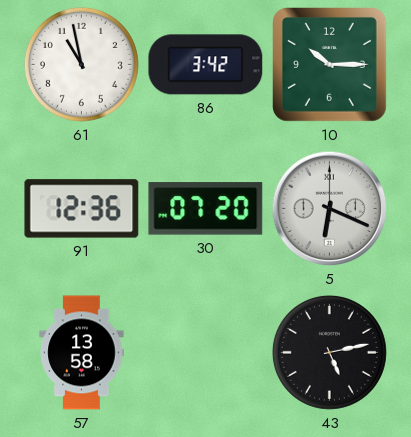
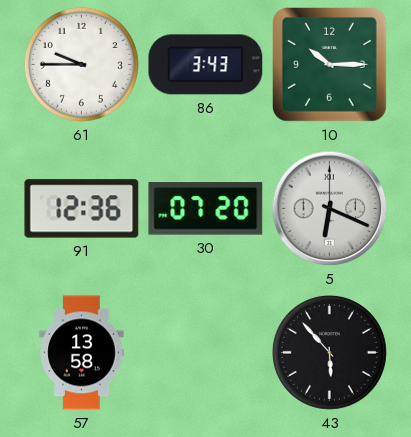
61: 10:58 -> 9:45 (81, 64)
86: 3:42 -> 3:43 (206, 65)
43: 5:13 -> 5:53 (329, 352)
